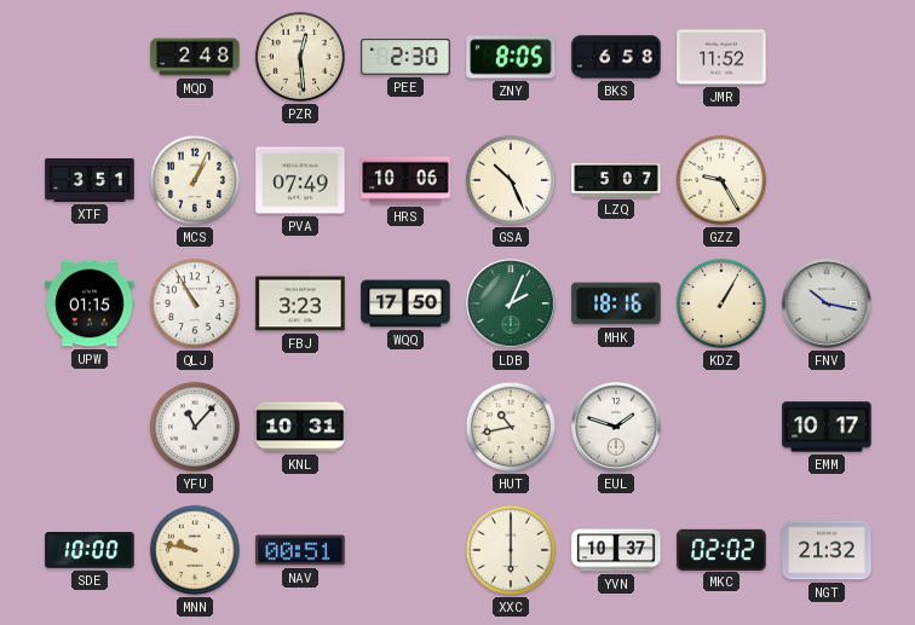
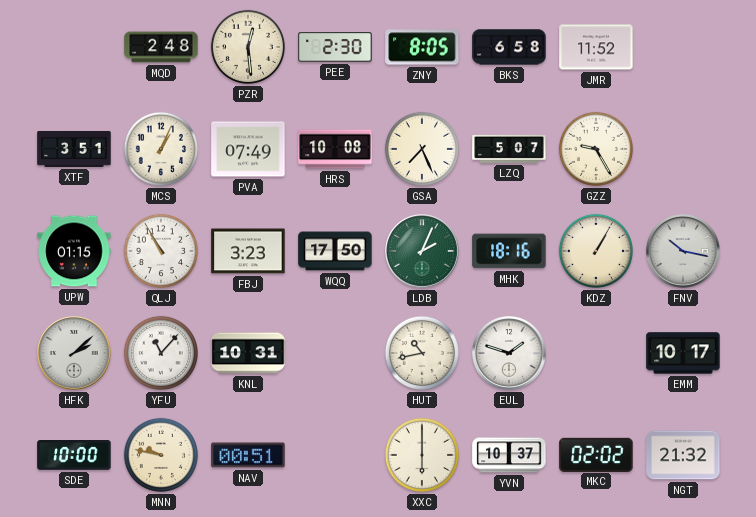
HRS: 10:06 -> 10:08 (335, 149)
GSA: 10:26 -> 7:26 (422, 149)
HFK: none -> 2:08 (74, 353)
